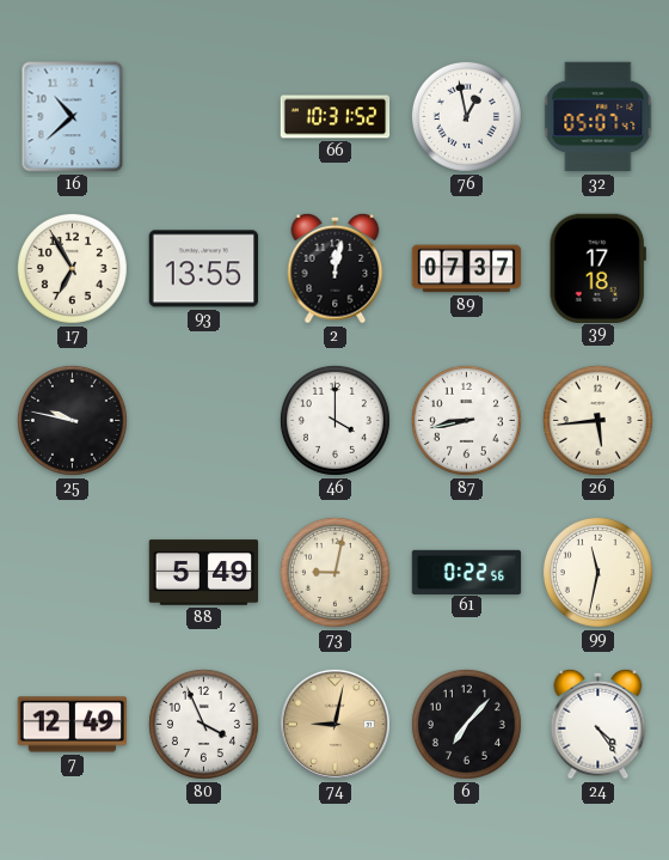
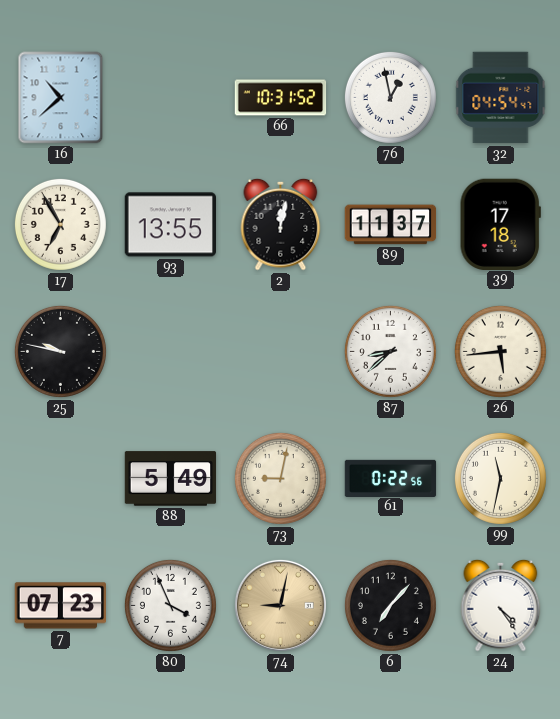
32: 05:07 -> 04:54 (501, 98)
89: 07:37 -> 11:37 (391, 225)
46: 4:00 -> none (334, 420)
87: 8:43 -> 8:38 (390, 351)
7: 12:49 -> 07:23 (61, 606)
